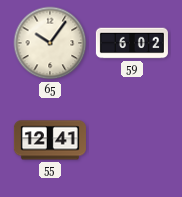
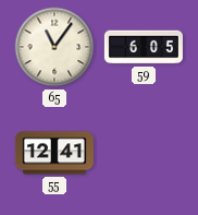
65: 10:06 -> 11:06 (54, 47)
59: 6:02 -> 6:05 (144, 47)
